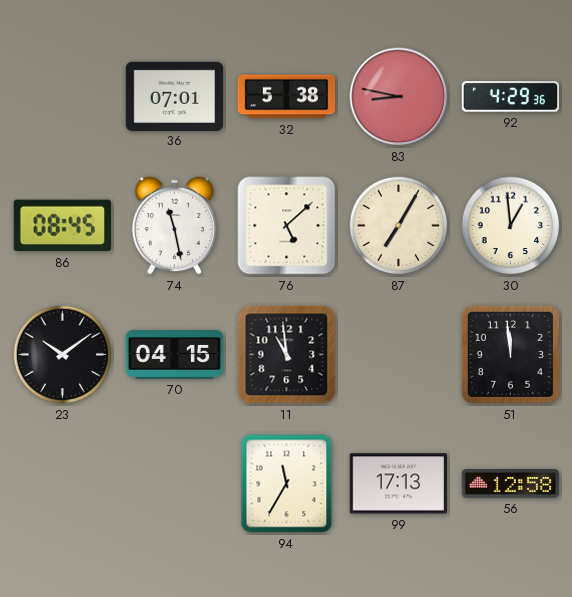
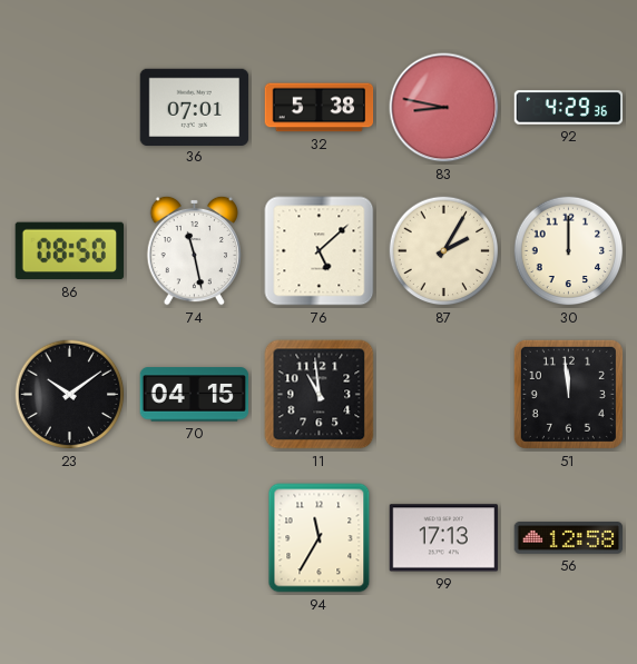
86: 08:45 -> 08:50 (69, 251)
87: 7:05 -> 2:05 (444, 251)
30: 12:59 -> 12:00 (569, 251)
